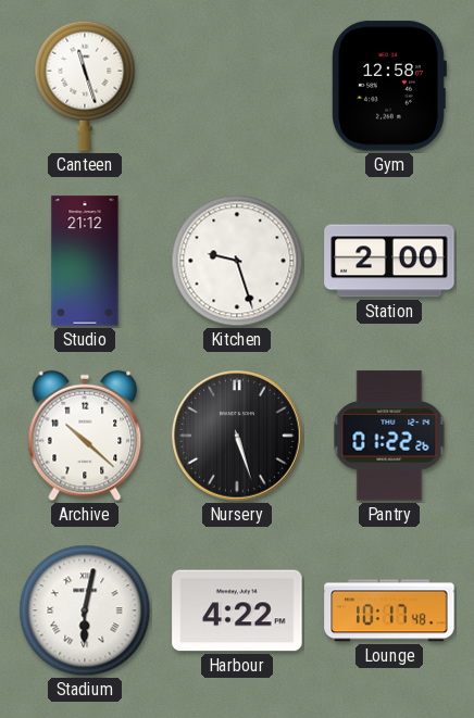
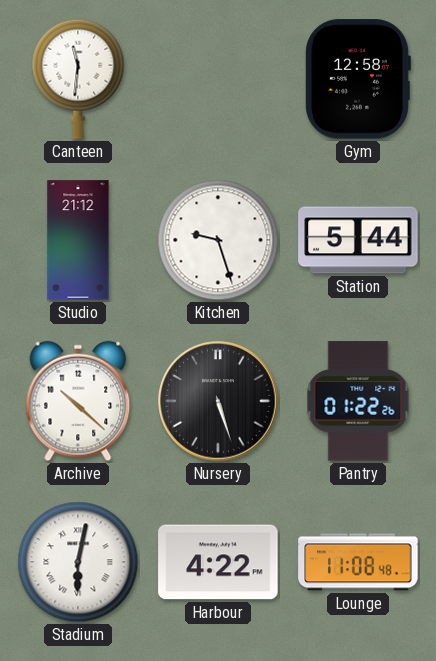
Canteen: 11:27 -> 11:31 (78, 79)
Station: 2:00 -> 5:44 (358, 240)
Lounge: 10:17 -> 11:08 (358, 562)
